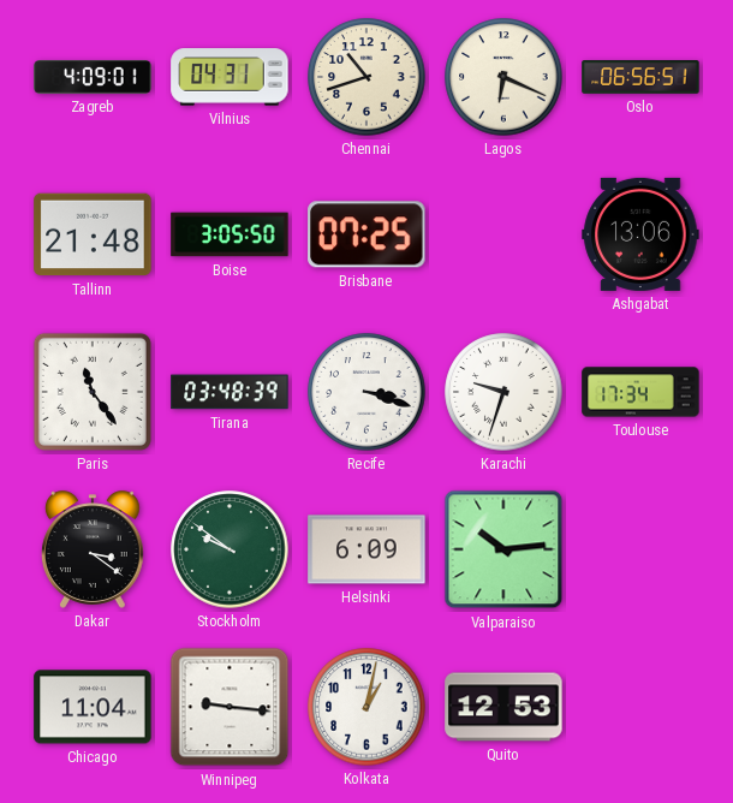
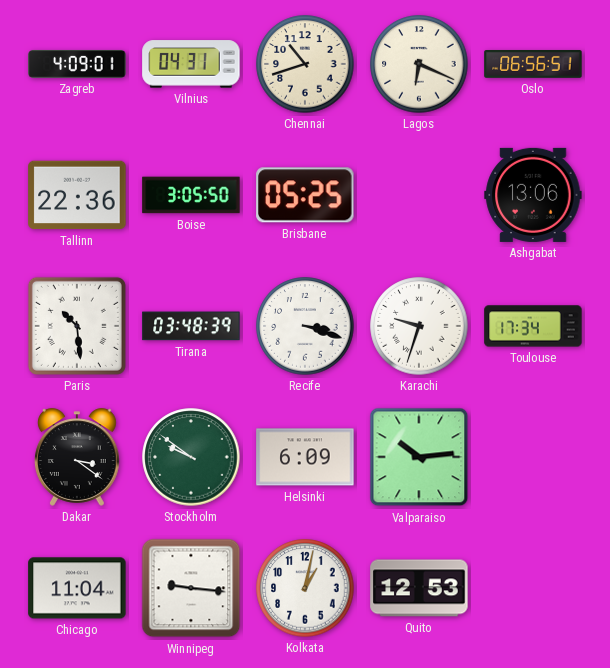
Tallinn: 21:48 -> 22:36 (77, 195)
Brisbane: 07:25 -> 05:25 (305, 195)
Paris: 11:24 -> 10:29 (77, 326)
